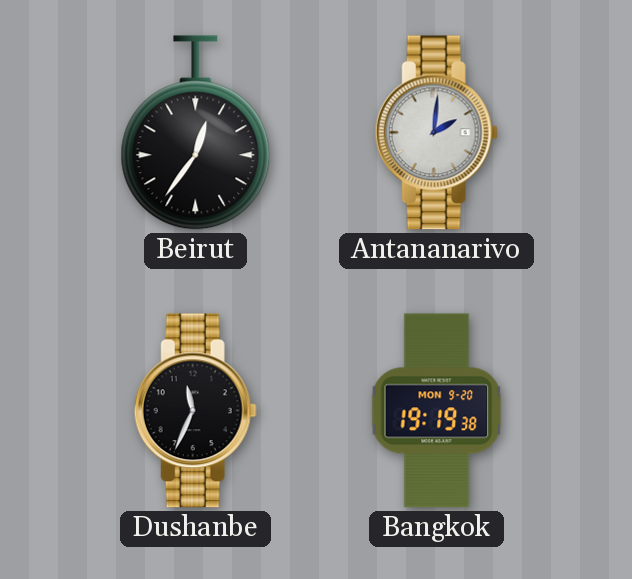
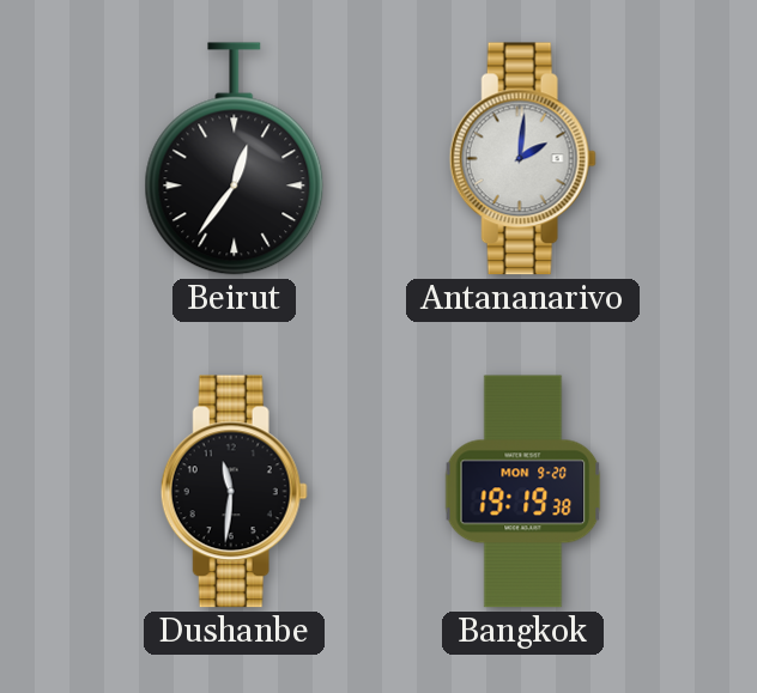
Dushanbe: 11:34 -> 11:31 (234, 492)
